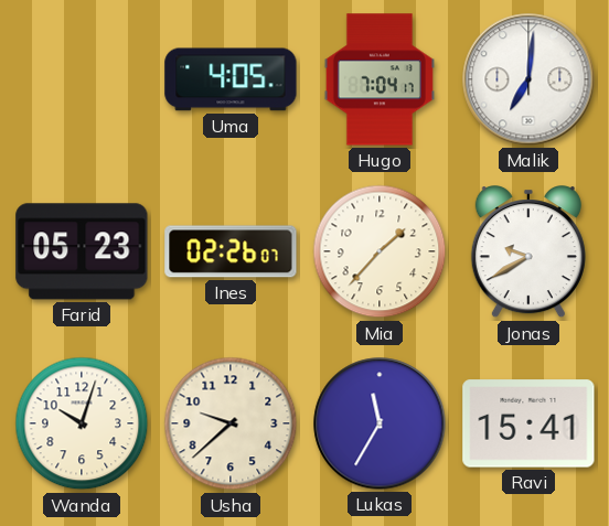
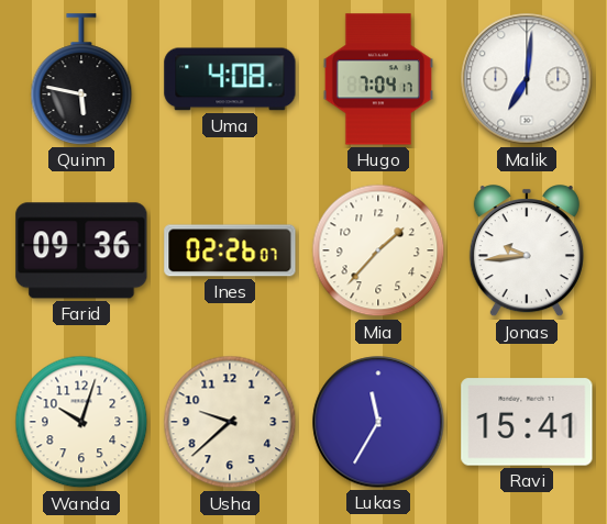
Quinn: none -> 5:47 (81, 79)
Uma: 4:05 -> 4:08 (230, 79)
Farid: 05:23 -> 09:36 (81, 250)
Jonas: 9:40 -> 9:44 (527, 252)
